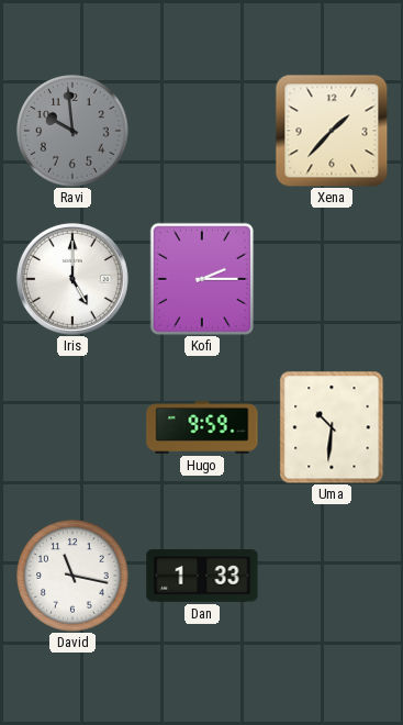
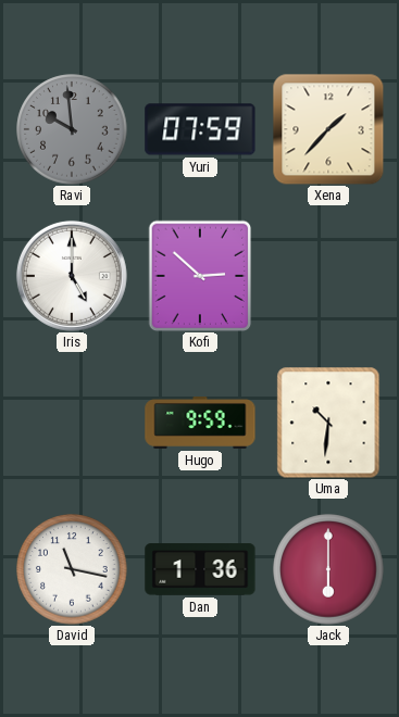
Yuri: none -> 07:59 (200, 129)
Kofi: 2:15 -> 2:52 (200, 276)
Dan: 1:33 -> 1:36 (200, 569)
Jack: none -> 6:00 (328, 569)
